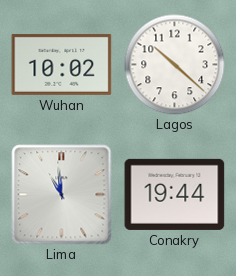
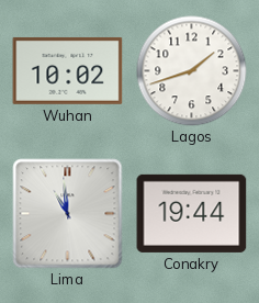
Lagos: 10:22 -> 1:42 (192, 71)
